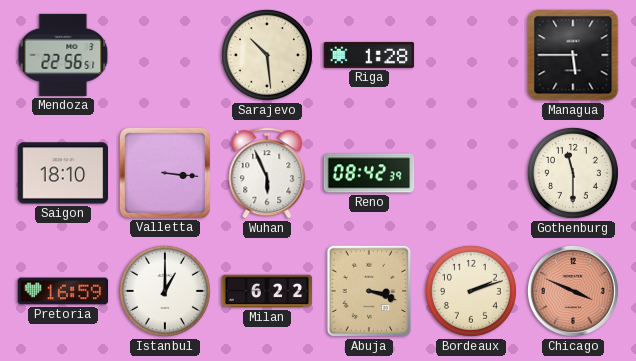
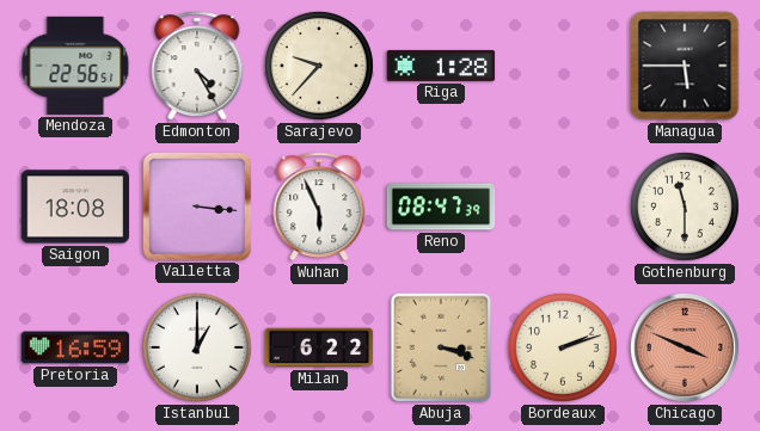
Edmonton: none -> 4:25 (197, 66)
Sarajevo: 10:29 -> 9:37 (319, 66)
Saigon: 18:10 -> 18:08 (75, 207)
Reno: 08:42 -> 08:47 (441, 207)
